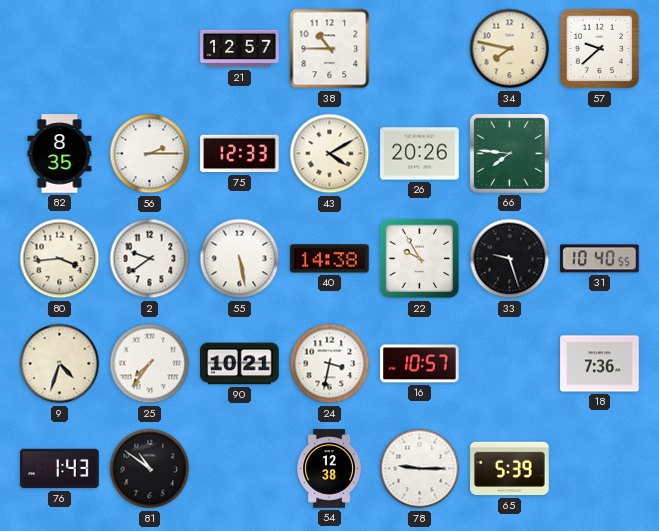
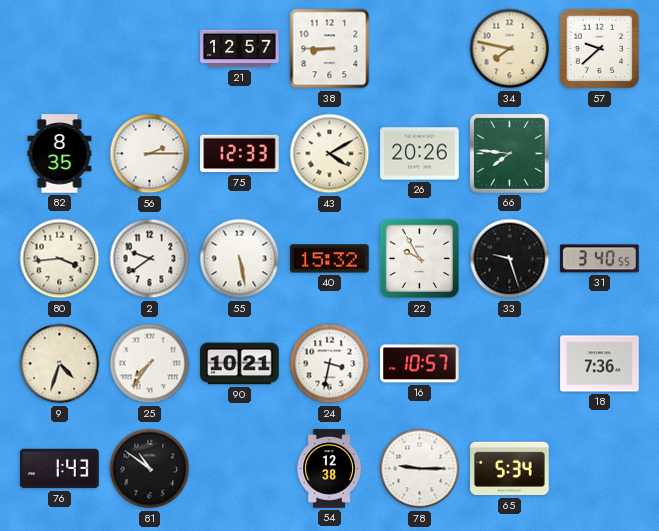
38: 10:45 -> 8:45 (330, 49)
40: 14:38 -> 15:32 (330, 259)
31: 10:40 -> 3:40 (600, 259)
65: 5:39 -> 5:34 (510, 469)
